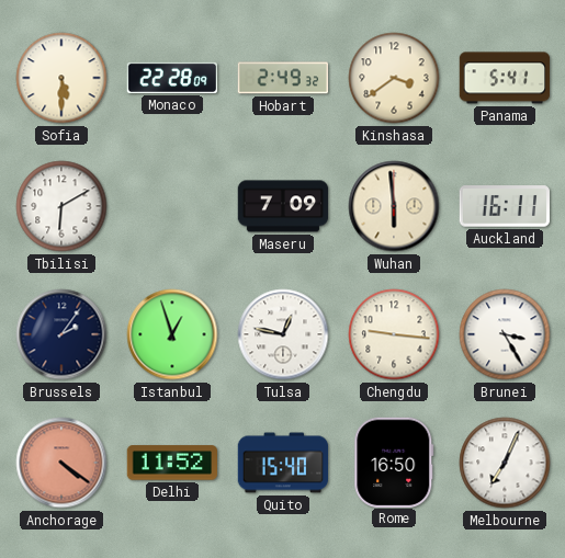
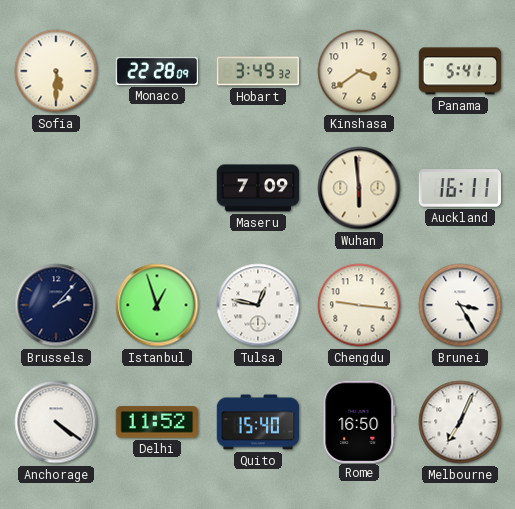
Hobart: 2:49 -> 3:49 (258, 71)
Tbilisi: 6:10 -> none (61, 206)
Brussels: 2:06 -> 2:07 (56, 305)
Anchorage dial: salmon -> white (56, 422)
